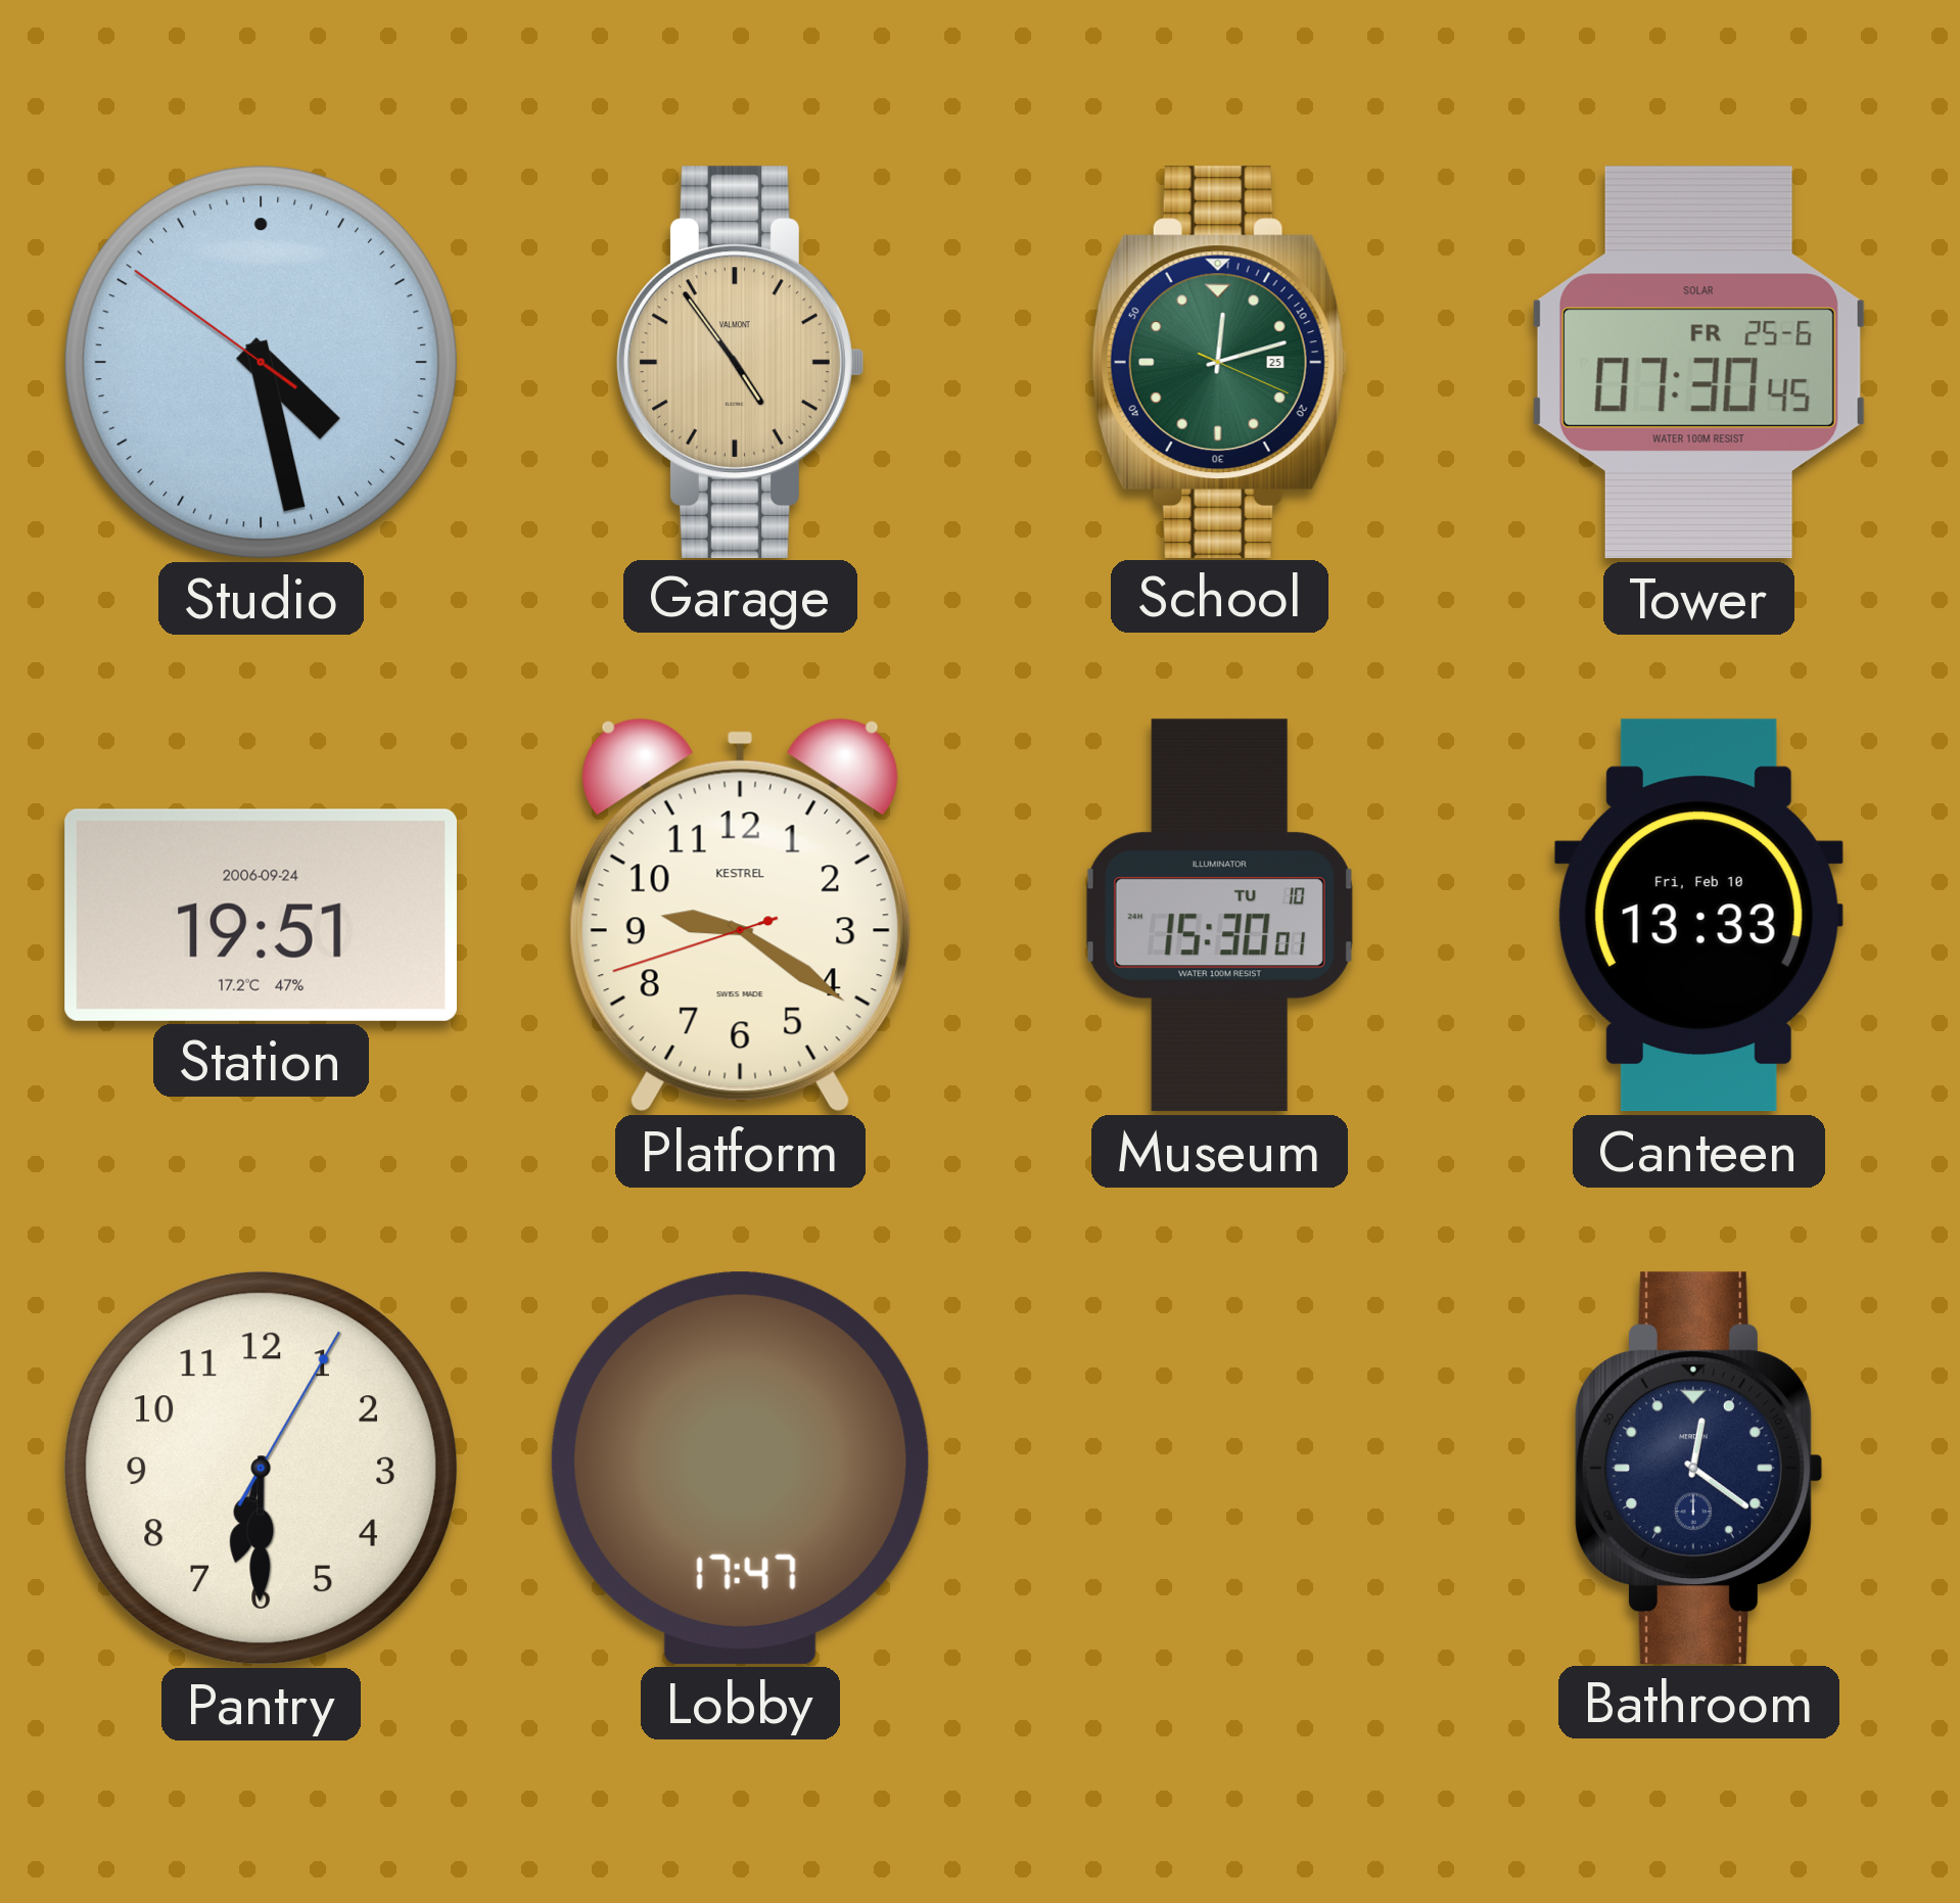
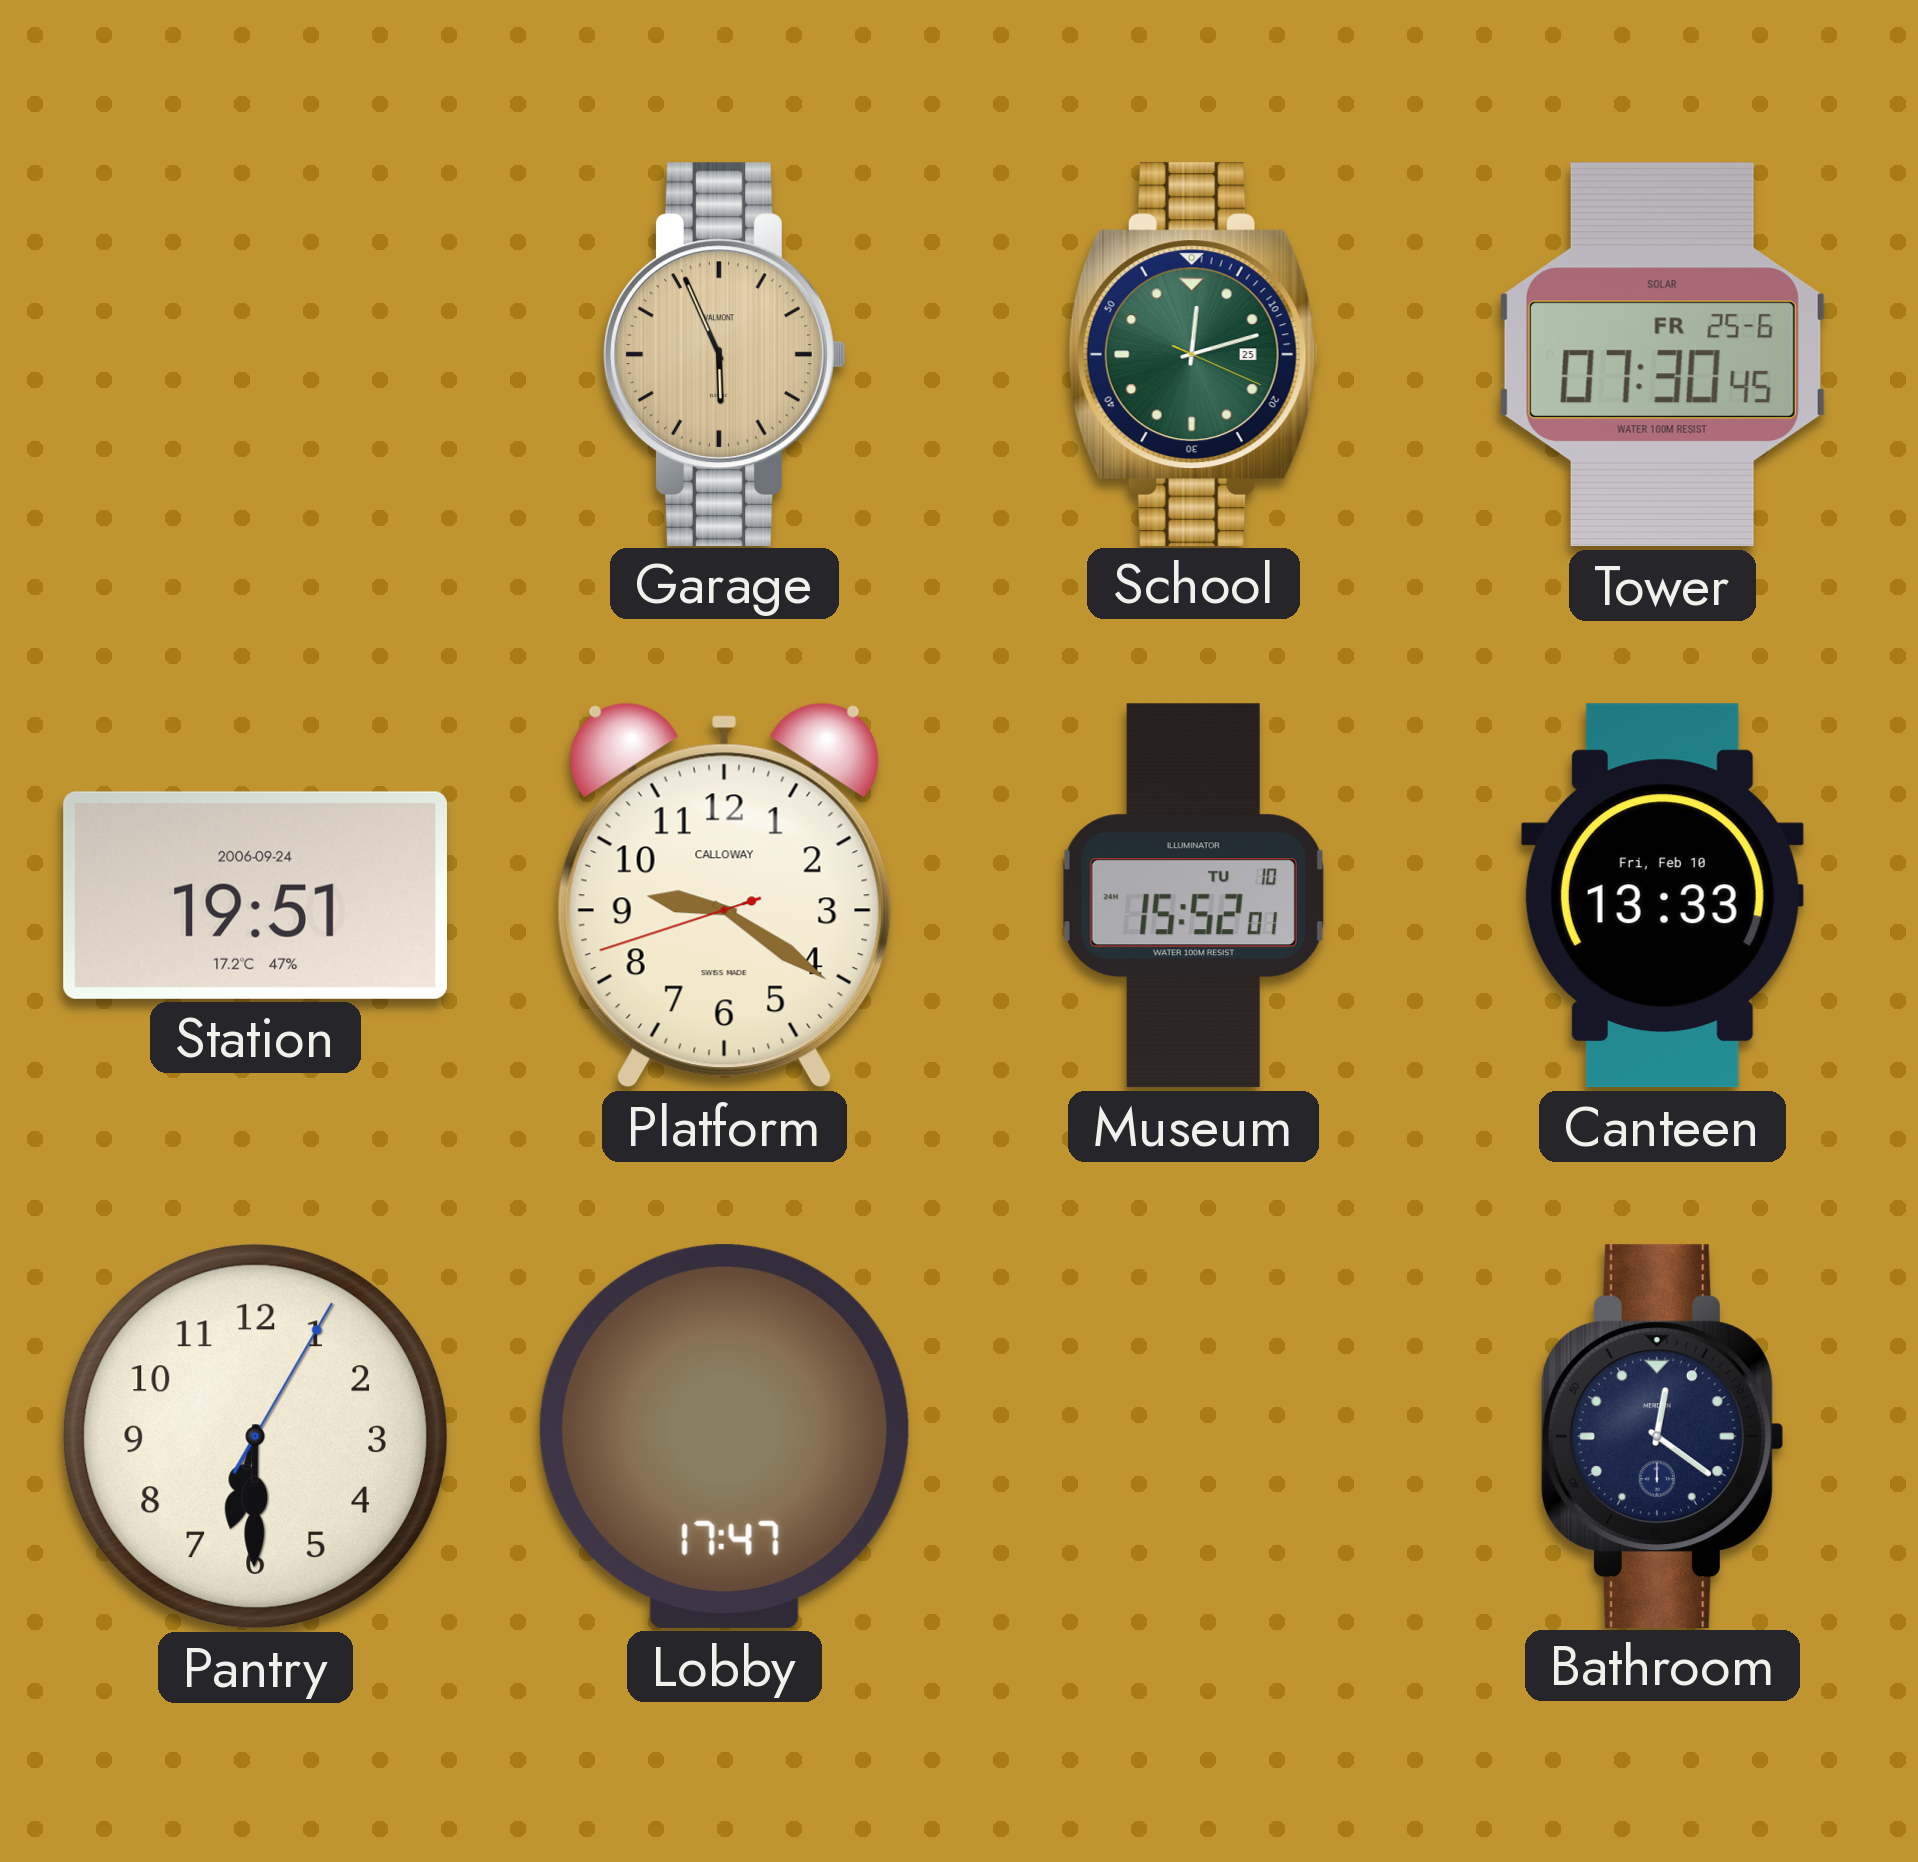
Studio: 4:27 -> none (261, 362)
Garage: 4:54 -> 5:56 (724, 354)
Platform brand: KESTREL -> CALLOWAY (724, 895)
Museum: 15:30 -> 15:52 (1193, 896)
